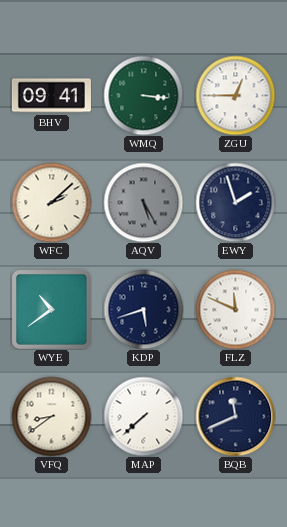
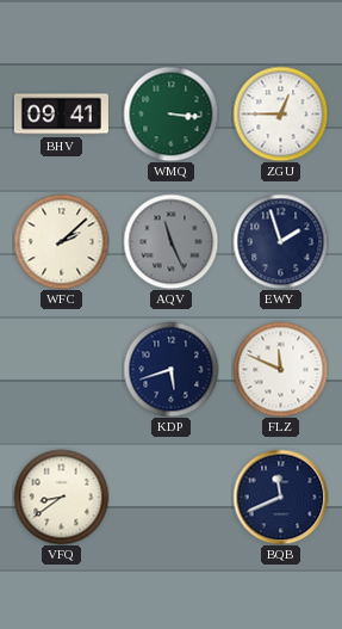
AQV: 5:25 -> 11:26 (170, 241)
WYE: 10:39 -> none (51, 309)
MAP: 7:38 -> none (143, 416)
